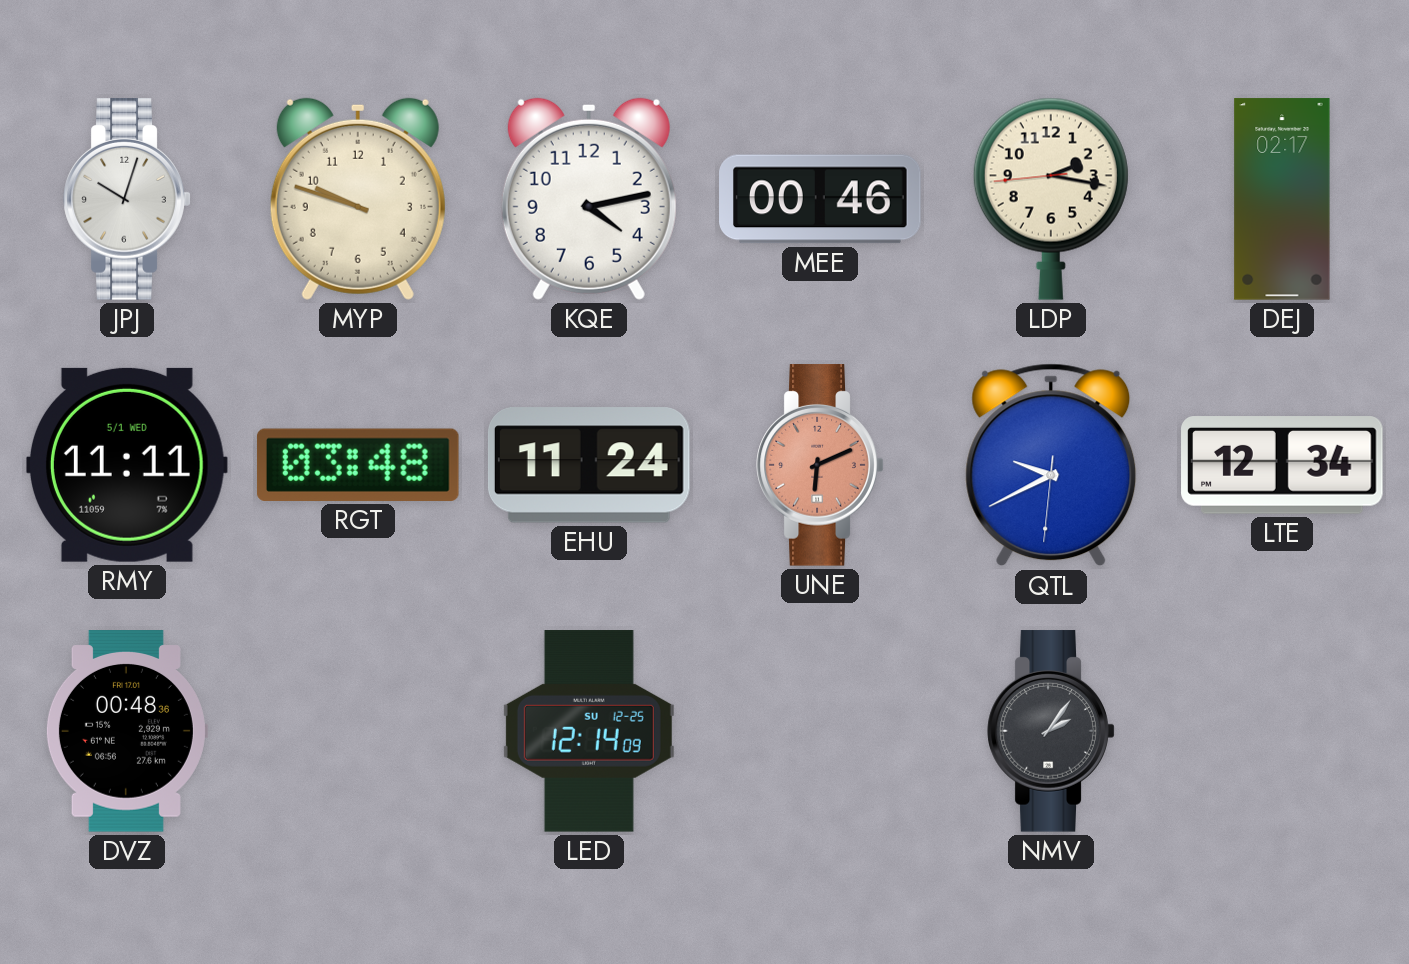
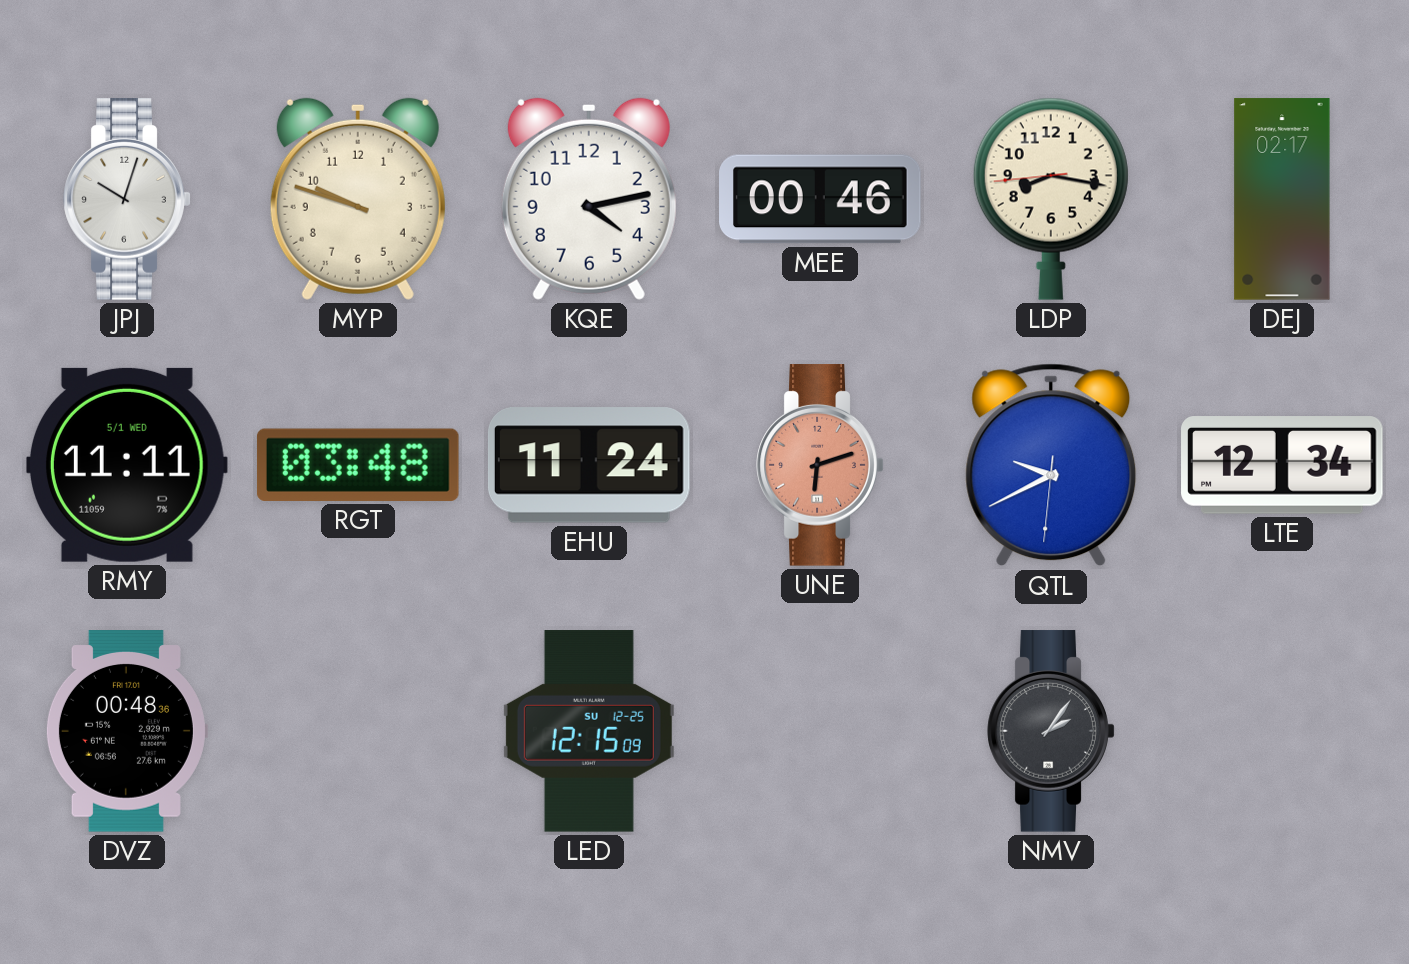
LDP: 2:16 -> 8:16 (1051, 199)
UNE: 6:11 -> 6:12 (820, 465)
LED: 12:14 -> 12:15 (589, 731)
